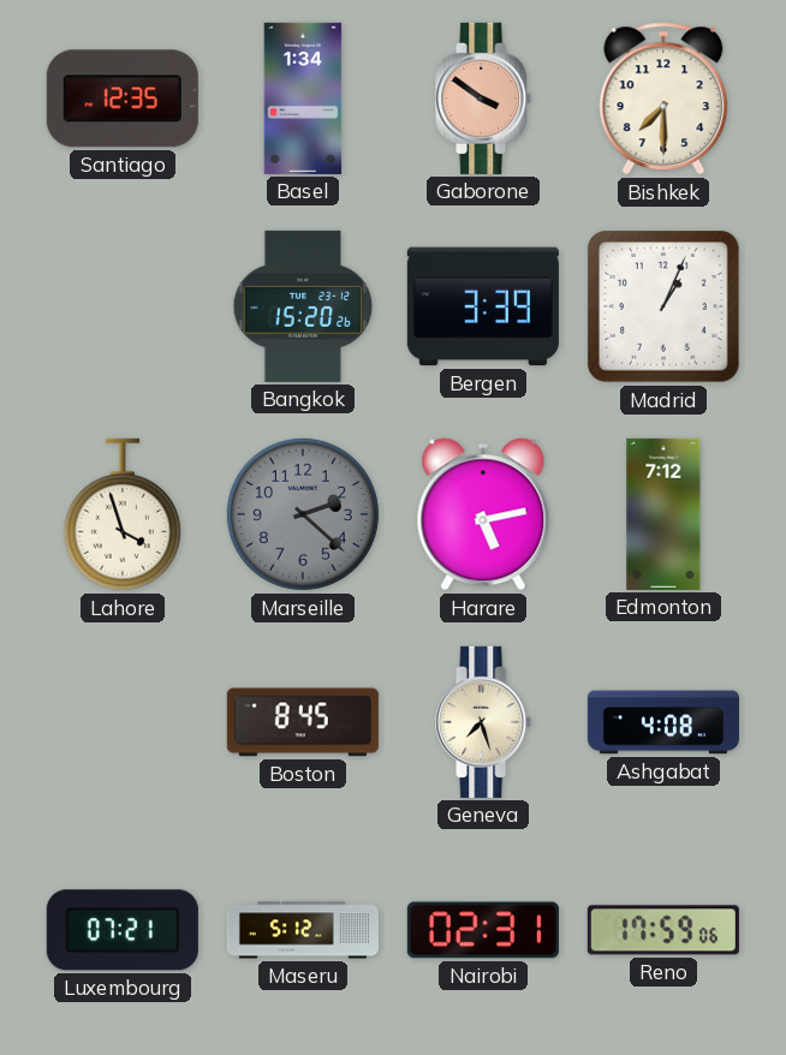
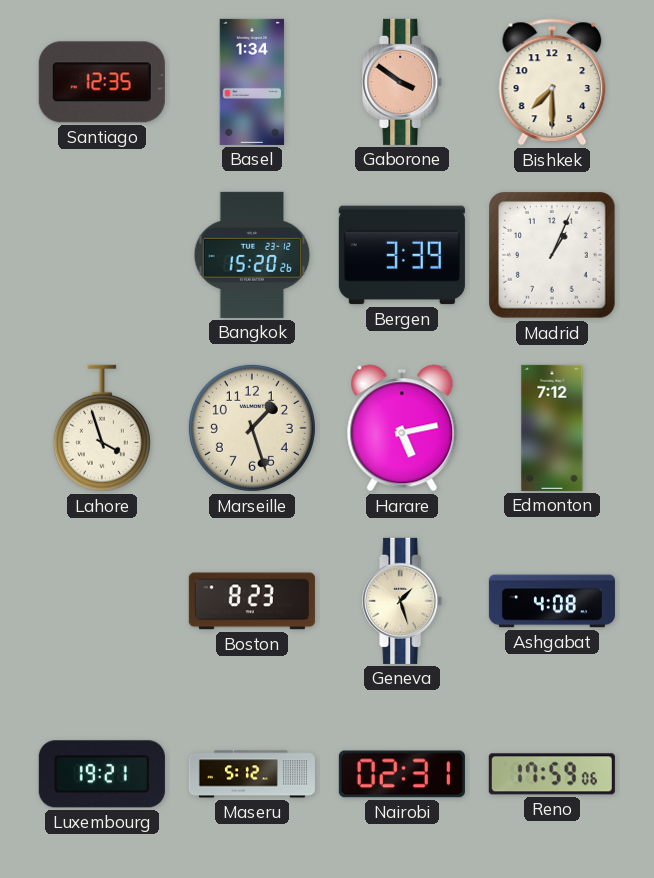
Marseille: 2:22 -> 1:27 (252, 428)
Marseille dial: grey -> cream (252, 428)
Boston: 8:45 -> 8:23 (252, 601)
Geneva: 7:27 -> 1:27 (403, 601)
Luxembourg: 07:21 -> 19:21 (102, 774)
